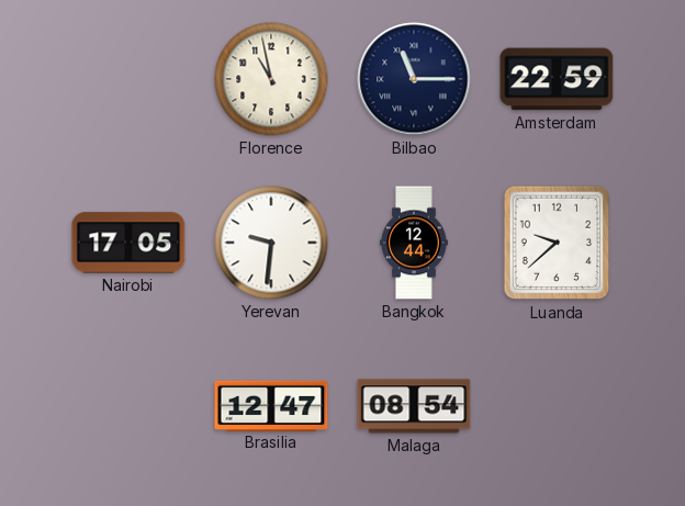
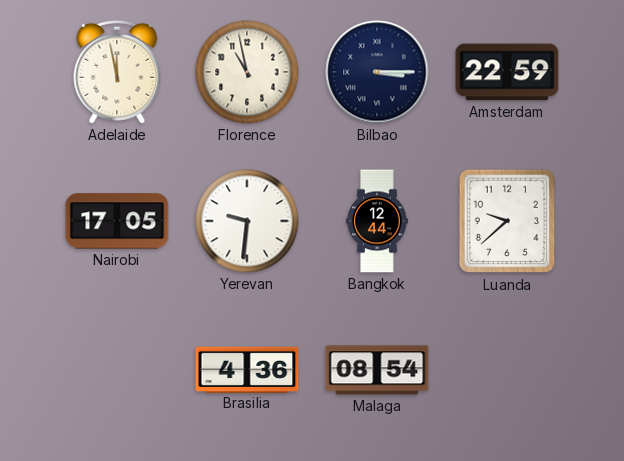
Adelaide: none -> 11:58 (117, 72)
Bilbao: 11:15 -> 3:15 (377, 72)
Brasilia: 12:47 -> 4:36 (247, 369)
